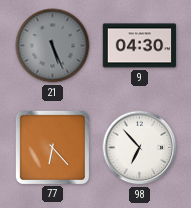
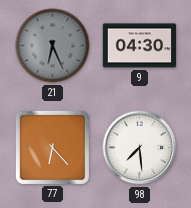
21: 5:26 -> 6:26 (53, 46)
98: 6:53 -> 7:29 (140, 148)
